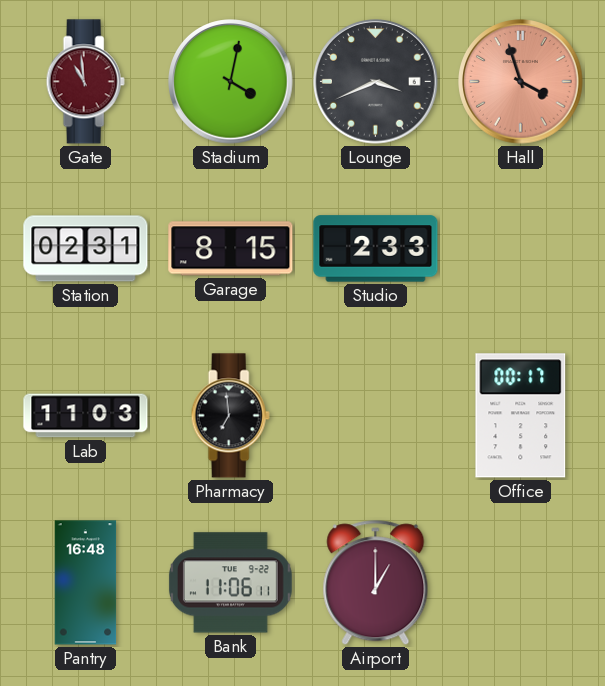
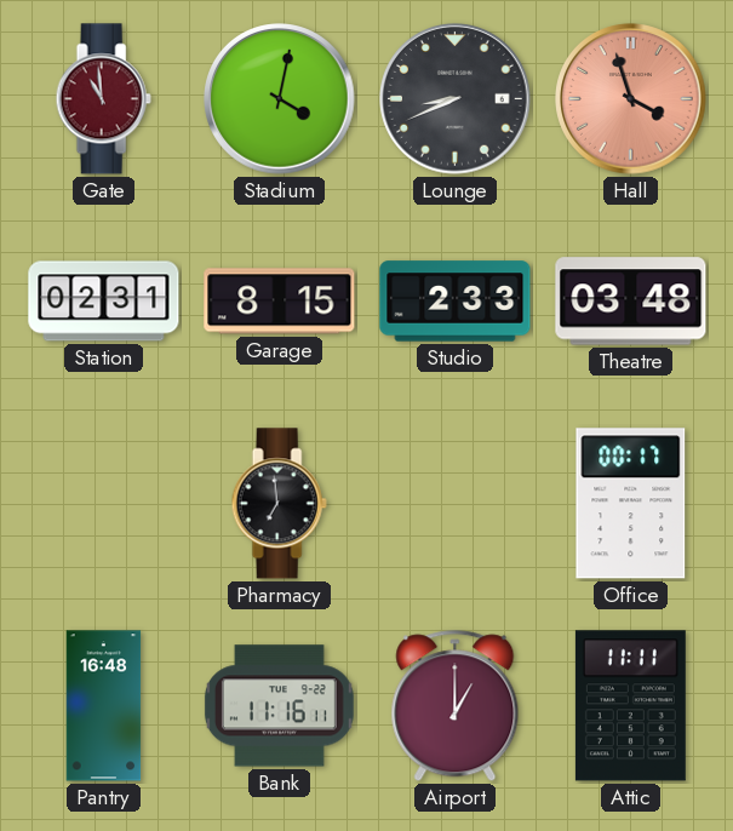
Lounge: 3:41 -> 8:41 (456, 99)
Theatre: none -> 03:48 (631, 302)
Lab: 11:03 -> none (86, 416)
Bank: 11:06 -> 11:16 (279, 706)
Attic: none -> 11:11 (630, 706)
